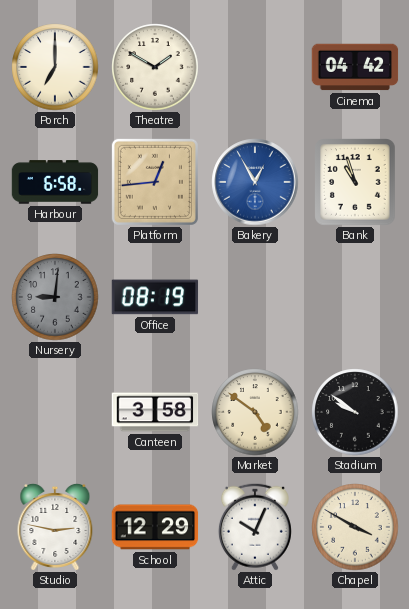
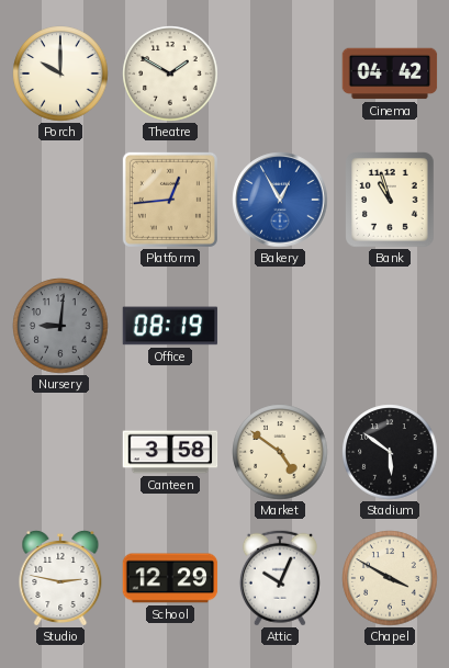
Porch: 7:00 -> 10:00 (60, 73)
Harbour: 6:58 -> none (55, 182)
Stadium: 9:51 -> 5:51 (390, 452)
